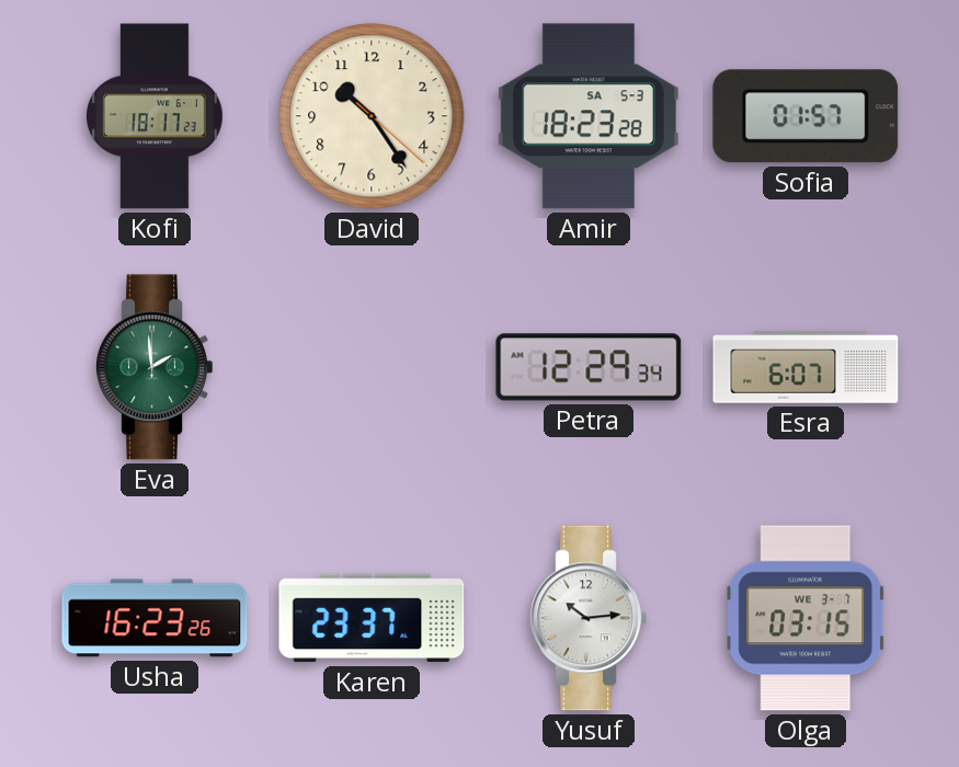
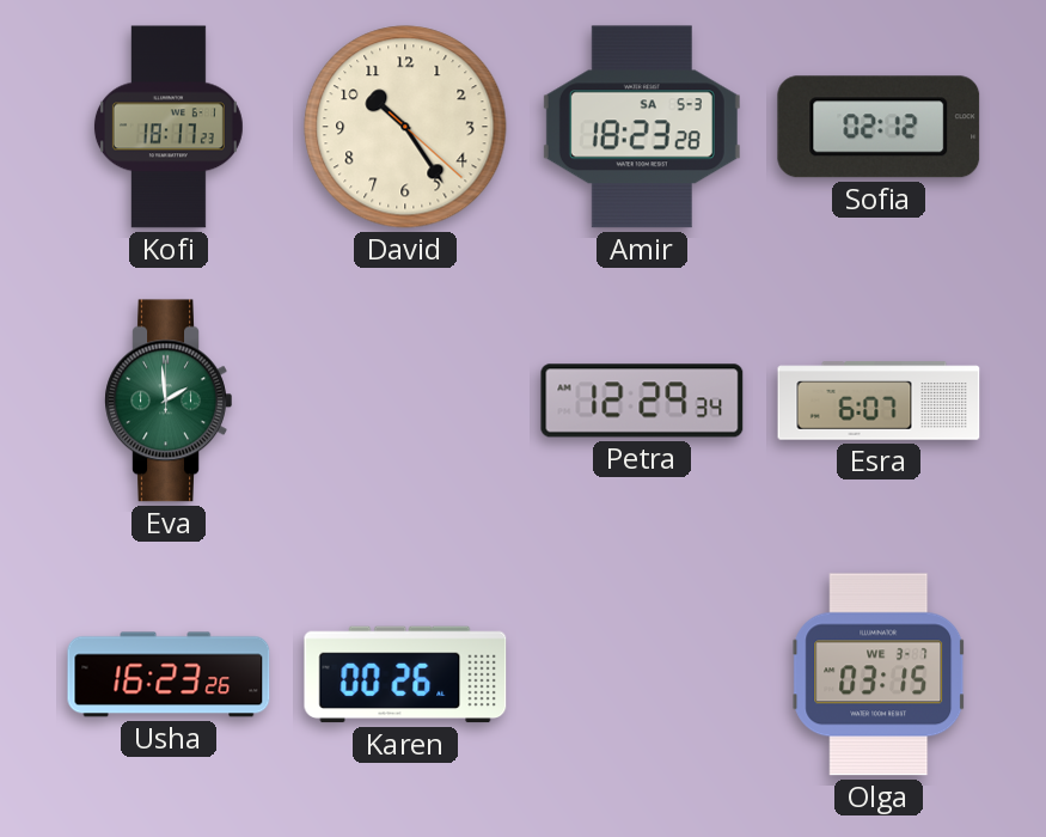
Sofia: 01:57 -> 02:12 (879, 127)
Karen: 23:37 -> 00:26 (405, 674)
Yusuf: 10:14 -> none (589, 618)
